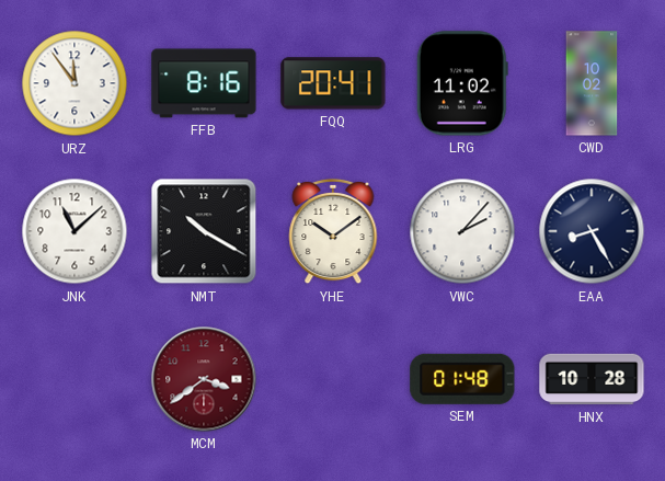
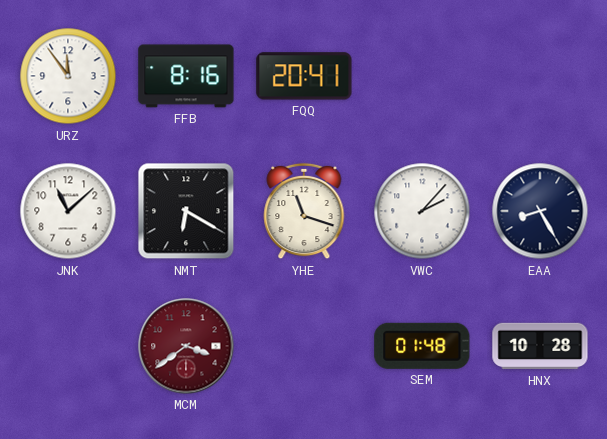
LRG: 11:02 -> none (462, 83)
CWD: 10:02 -> none (592, 83)
NMT: 10:20 -> 6:20 (186, 211)
YHE: 10:09 -> 11:18 (304, 211)
